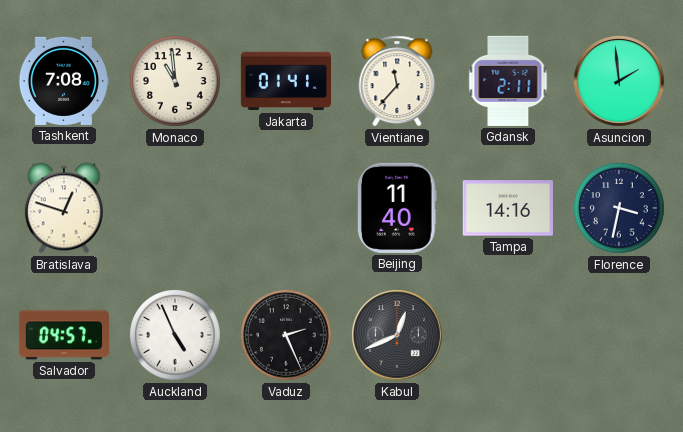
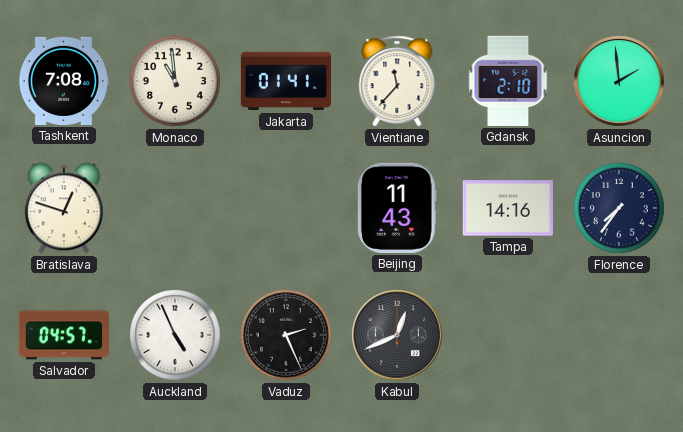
Gdansk: 2:11 -> 2:10 (508, 81)
Beijing: 11:40 -> 11:43 (398, 208)
Florence: 3:32 -> 7:36 (619, 208)
